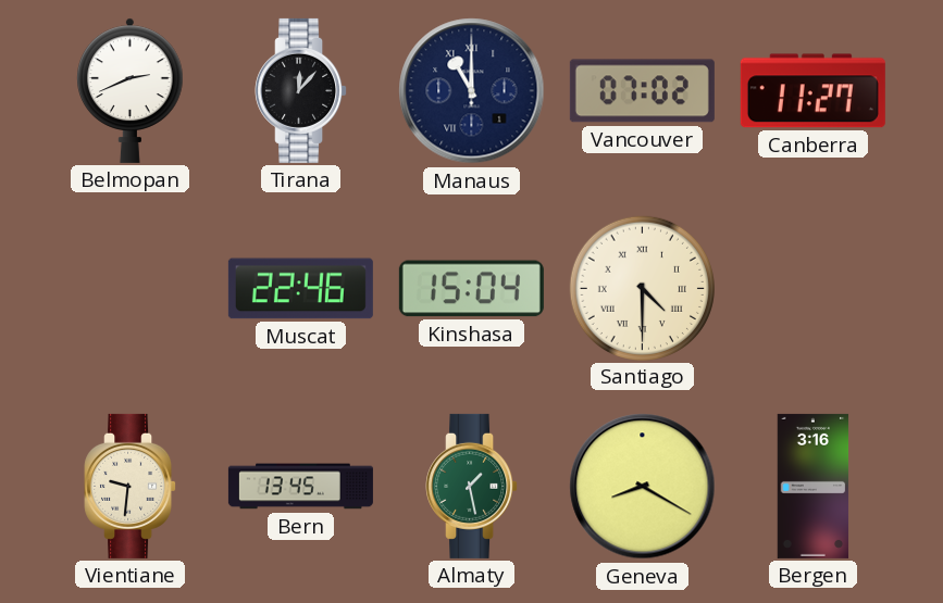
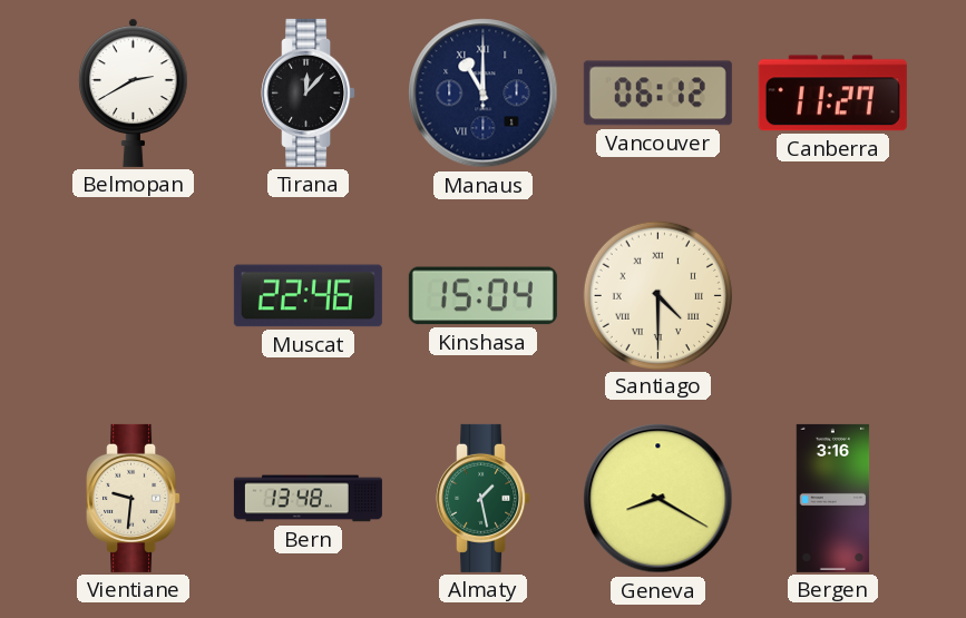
Belmopan: 2:41 -> 2:40 (134, 92)
Vancouver: 07:02 -> 06:12 (657, 94)
Bern: 13:45 -> 13:48 (308, 499)
